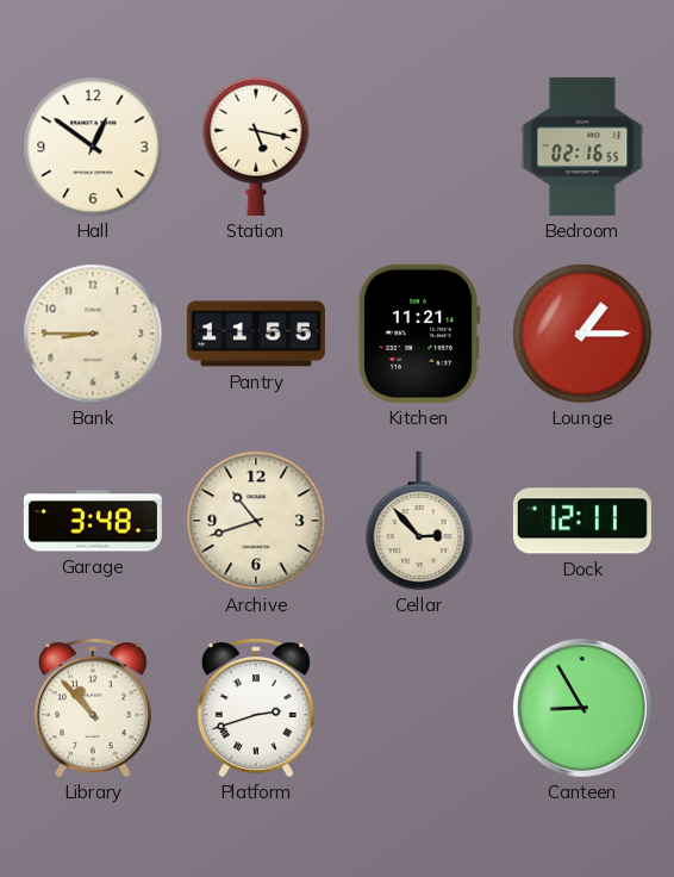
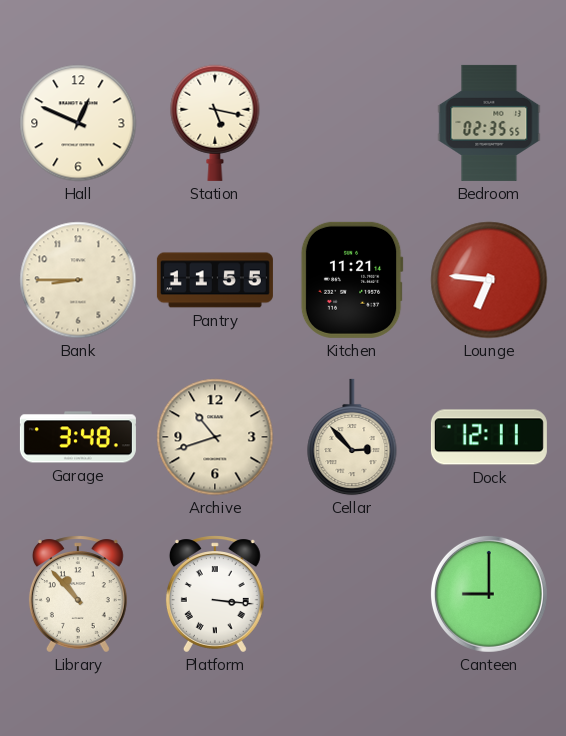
Hall: 12:51 -> 12:49 (78, 123)
Bedroom: 02:16 -> 02:35 (489, 123)
Lounge: 1:15 -> 6:46 (489, 280)
Platform: 2:42 -> 3:16 (215, 594)
Canteen: 8:55 -> 9:00 (489, 594)
